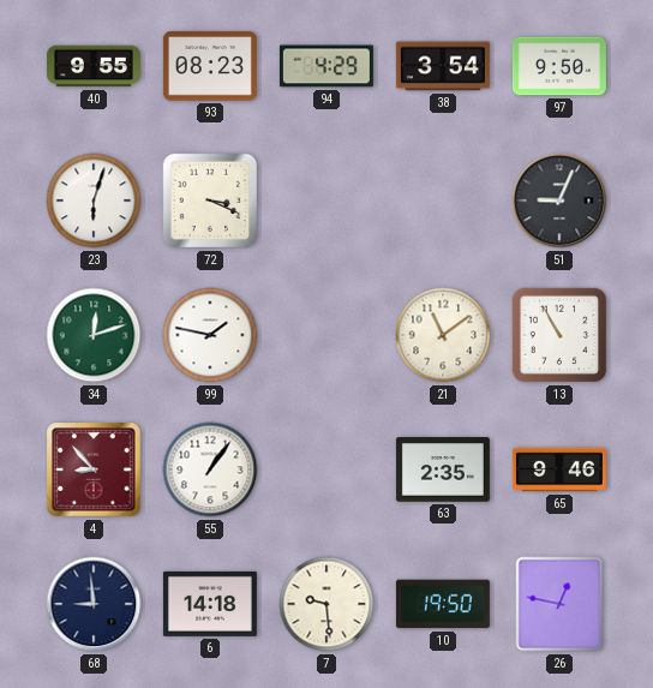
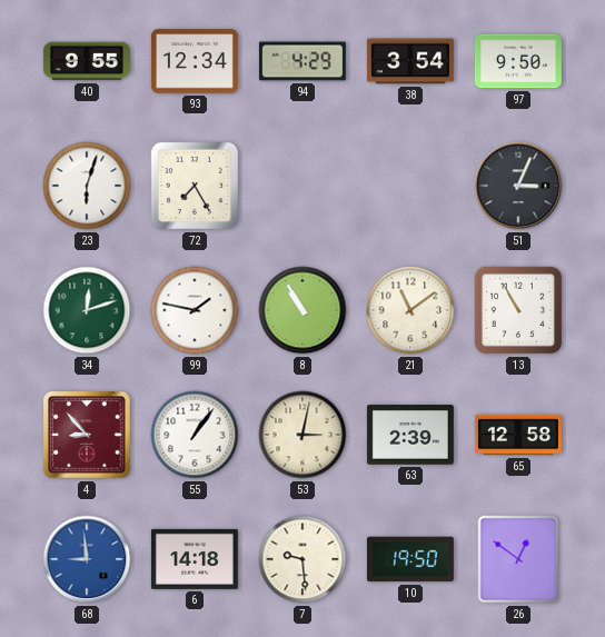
93: 08:23 -> 12:34 (195, 61)
72: 3:19 -> 7:25 (195, 186)
51: 9:04 -> 3:04 (518, 186)
8: none -> 10:55 (302, 310)
53: none -> 3:02 (302, 435)
63: 2:35 -> 2:39 (410, 435)
65: 9:46 -> 12:58 (518, 435)
68 dial: navy -> blue (87, 559)
26: 12:47 -> 12:51 (518, 559)
